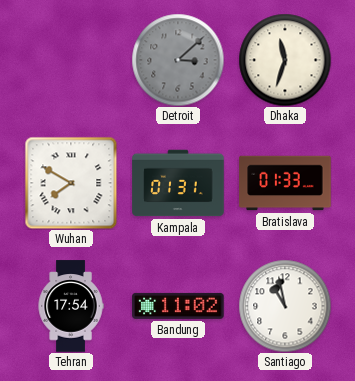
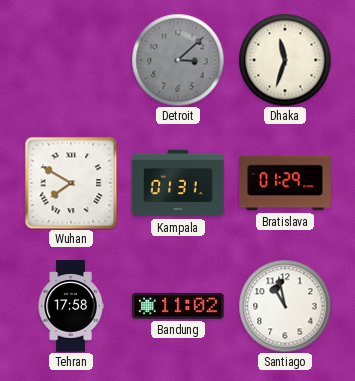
Bratislava: 01:33 -> 01:29 (285, 183)
Tehran: 17:54 -> 17:58 (71, 306)
